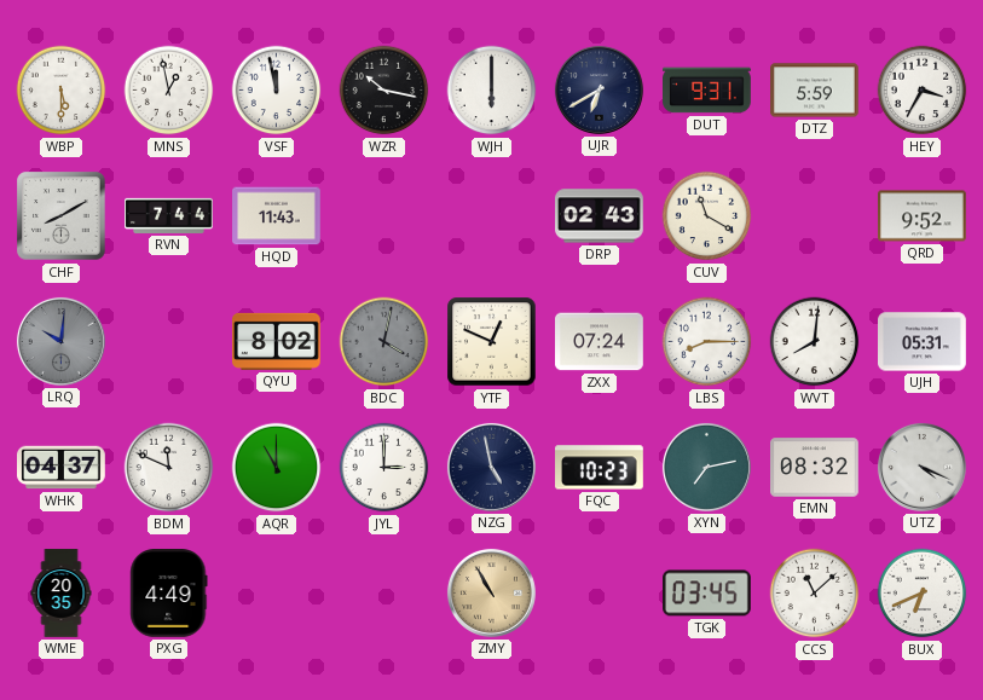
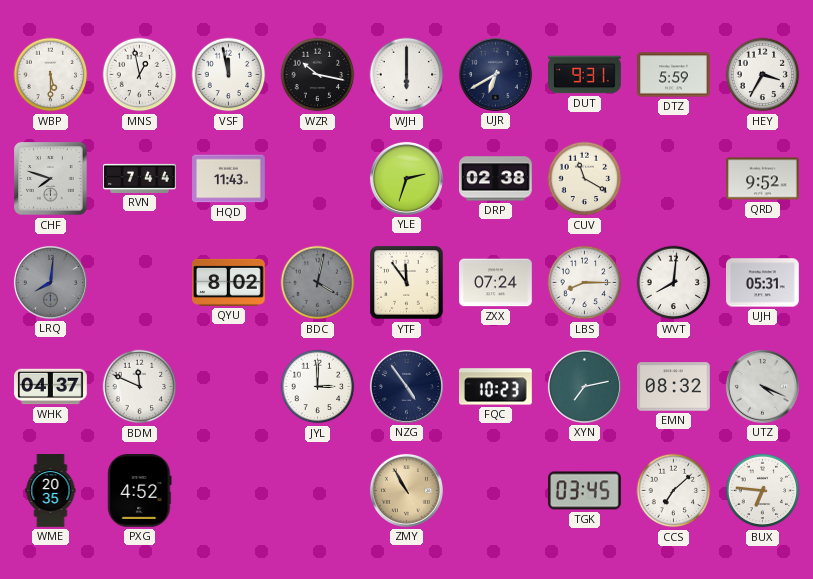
CHF: 8:10 -> 7:48 (51, 179)
YLE: none -> 2:33 (406, 178)
DRP: 02:43 -> 02:38 (496, 179)
LRQ: 10:01 -> 8:01 (50, 282)
YTF: 12:49 -> 11:54 (407, 283)
AQR: 11:00 -> none (277, 468)
NZG: 4:58 -> 4:54 (406, 386)
PXG: 4:49 -> 4:52 (140, 491)
CCS: 11:08 -> 7:08 (674, 491)
BUX: 6:41 -> 6:46 (763, 491)
